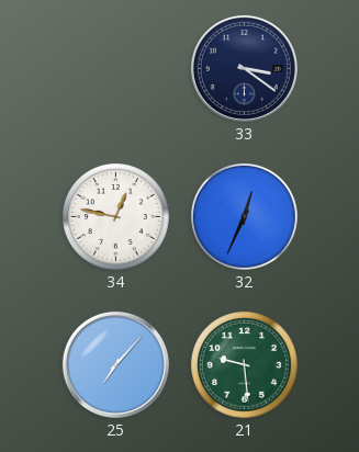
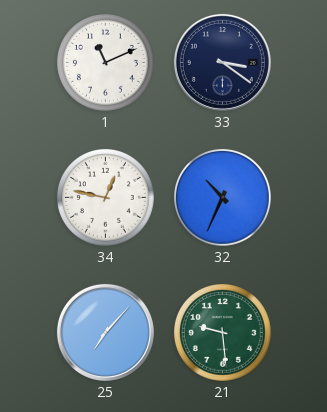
1: none -> 11:11 (105, 62)
32: 12:34 -> 10:34 (222, 197)
